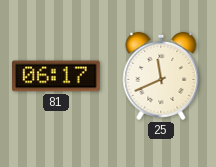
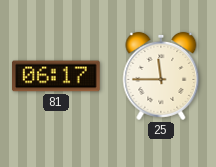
25: 11:41 -> 11:45 (161, 76)
